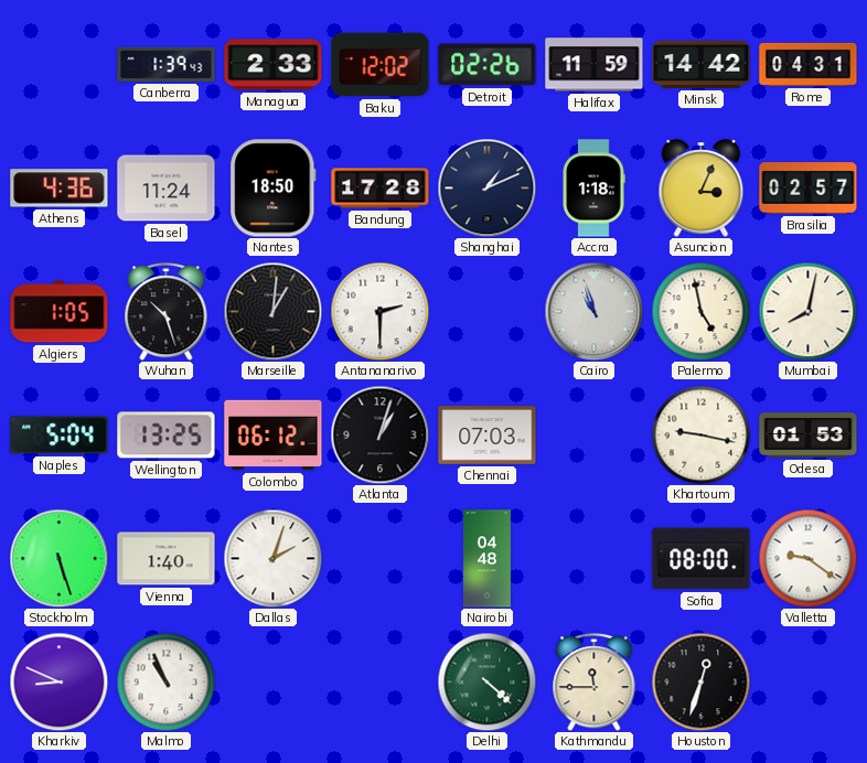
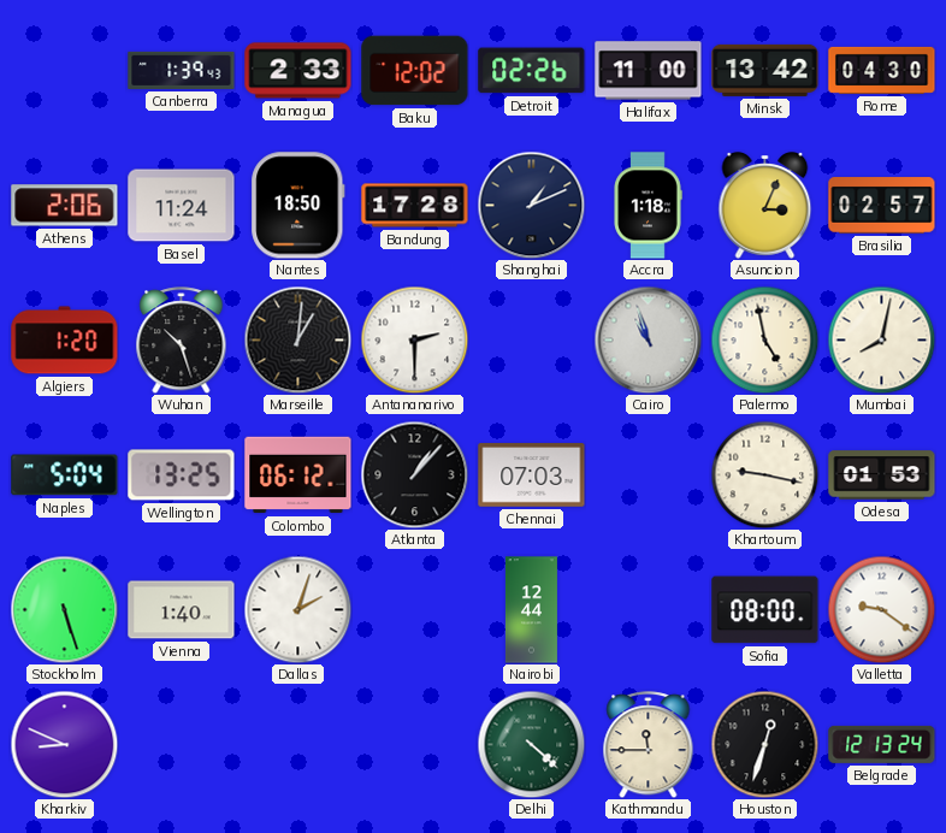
Halifax: 11:59 -> 11:00 (649, 71)
Minsk: 14:42 -> 13:42 (765, 70)
Rome: 04:31 -> 04:30 (882, 70)
Athens: 4:36 -> 2:06 (65, 206)
Algiers: 1:05 -> 1:20 (65, 341)
Atlanta: 1:03 -> 1:07 (414, 474)
Nairobi: 04:48 -> 12:44 (531, 610)
Malmo: 10:56 -> none (165, 681)
Belgrade: none -> 12:13 (882, 744)
